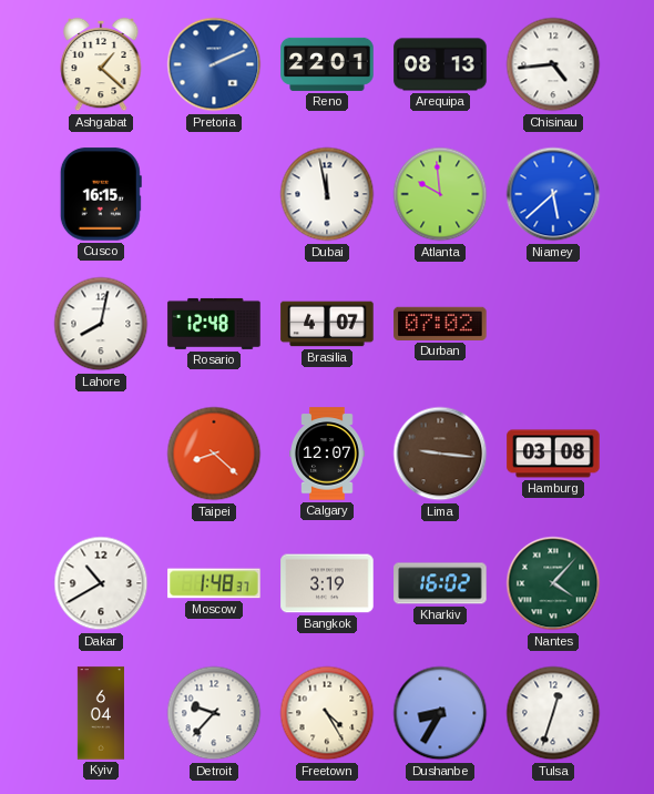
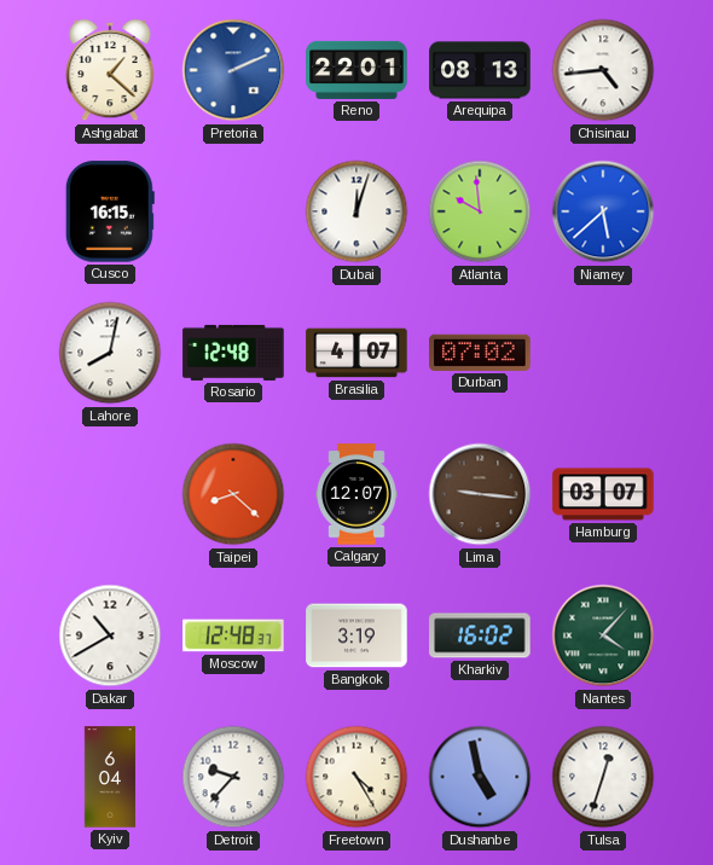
Dubai: 11:58 -> 12:03 (356, 211)
Hamburg: 03:08 -> 03:07 (603, 494)
Moscow: 1:48 -> 12:48 (233, 635)
Dushanbe: 8:35 -> 4:58 (480, 777)
